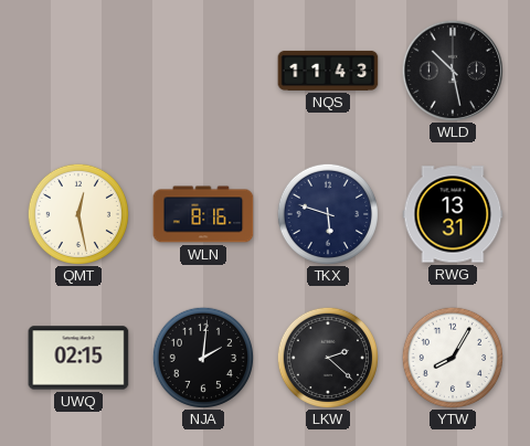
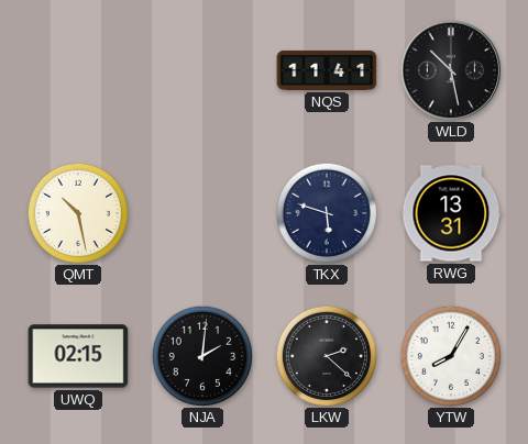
NQS: 11:43 -> 11:41 (327, 70)
QMT: 12:28 -> 10:28 (77, 212)
WLN: 8:16 -> none (203, 214)
